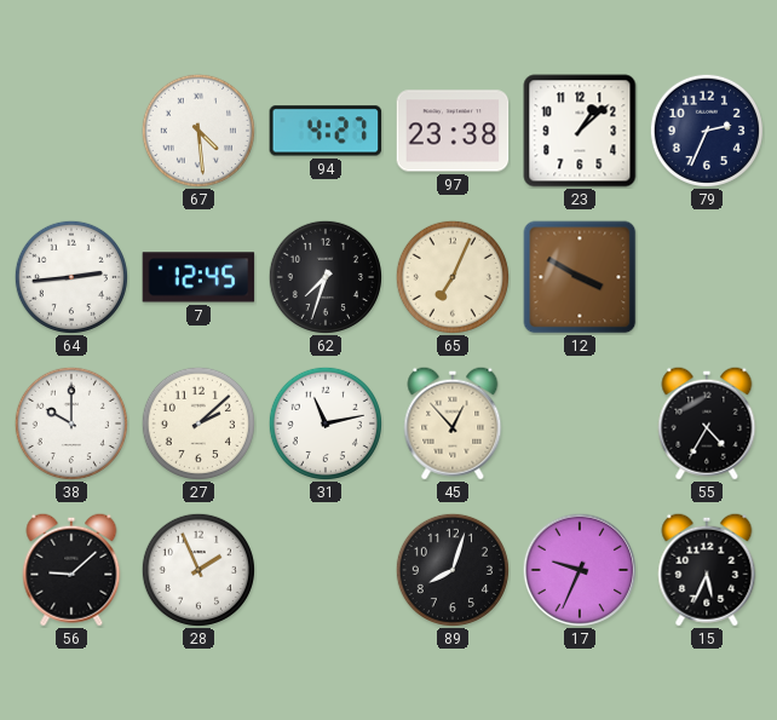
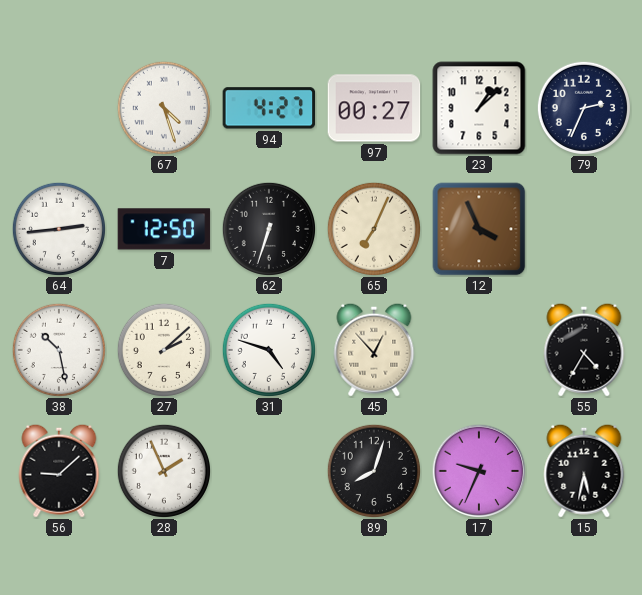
67: 4:29 -> 4:27 (164, 108)
97: 23:38 -> 00:27 (374, 108)
7: 12:45 -> 12:50 (164, 229)
62: 7:33 -> 6:33 (269, 229)
12: 3:50 -> 3:56 (479, 229)
38: 10:00 -> 10:28 (59, 350)
31: 11:13 -> 4:48 (269, 350)
15: 5:34 -> 5:32 (584, 471)
